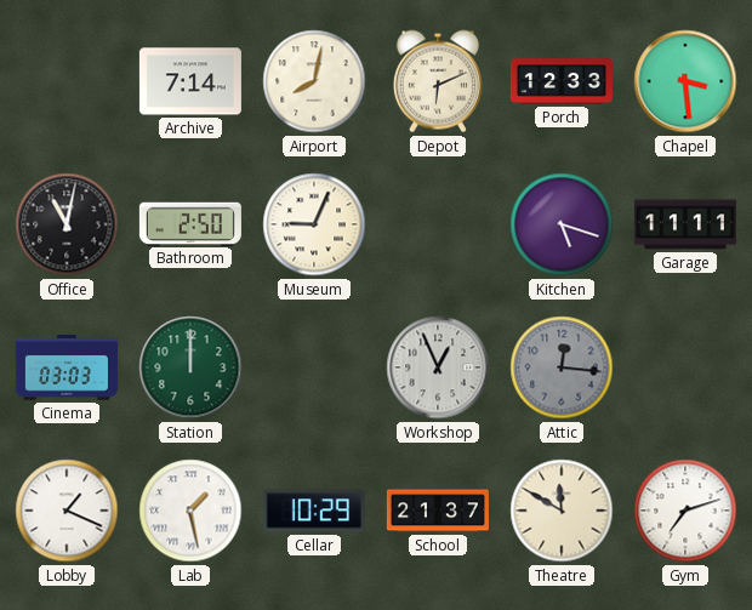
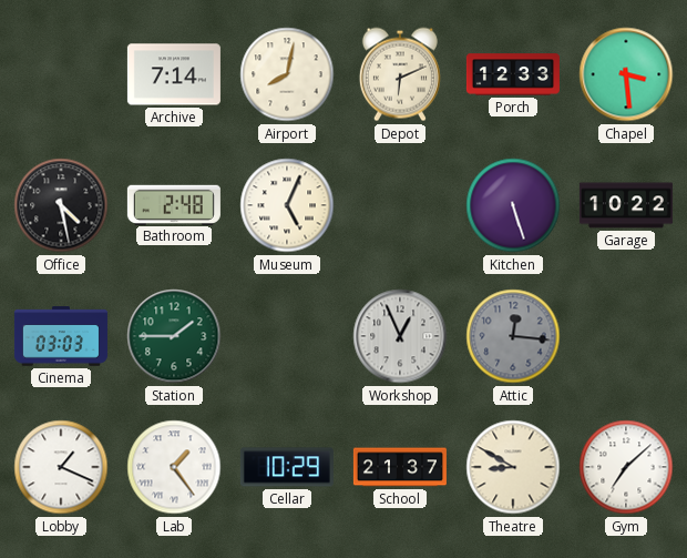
Office: 11:02 -> 4:28 (61, 205)
Bathroom: 2:50 -> 2:48 (174, 204)
Museum: 9:04 -> 5:04 (287, 205)
Kitchen: 5:18 -> 5:27 (513, 205)
Garage: 11:11 -> 10:22 (626, 205)
Station: 12:00 -> 1:45 (174, 336)
Lab: 1:28 -> 1:24 (174, 467)
Theatre: 11:50 -> 8:50 (513, 467)
Gym: 7:12 -> 7:08 (626, 467)
